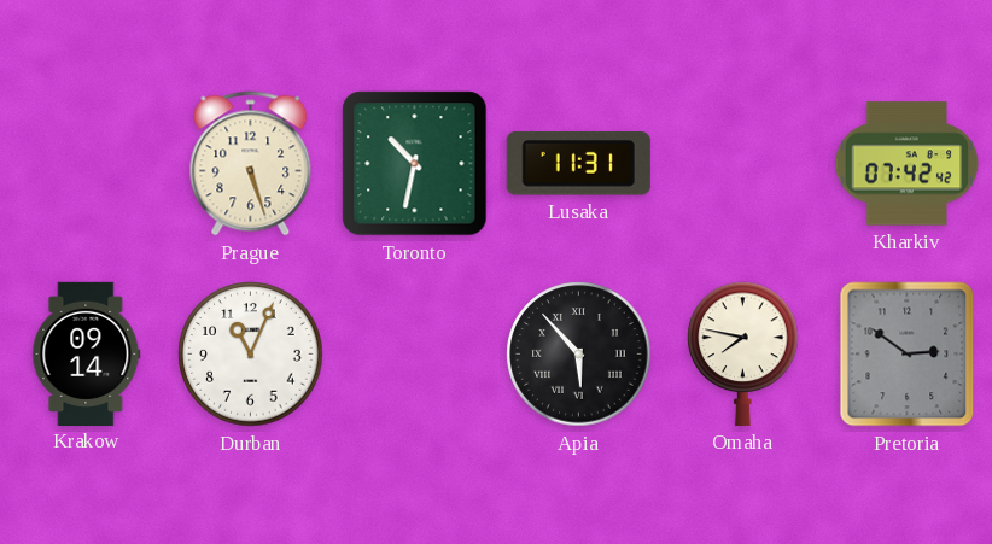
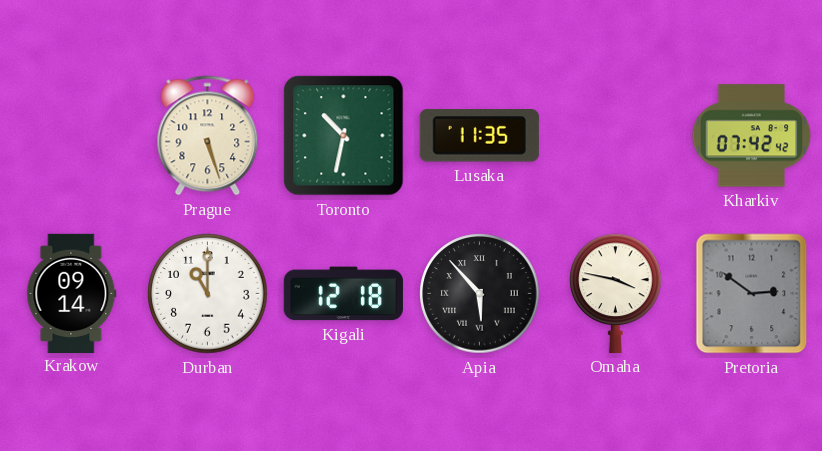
Lusaka: 11:31 -> 11:35 (479, 136)
Durban: 11:04 -> 11:00 (208, 294)
Kigali: none -> 12:18 (343, 294)
Omaha: 7:47 -> 3:47 (616, 293)
